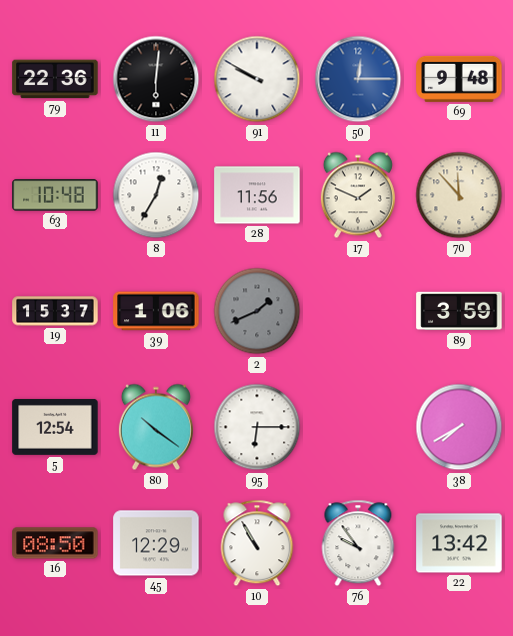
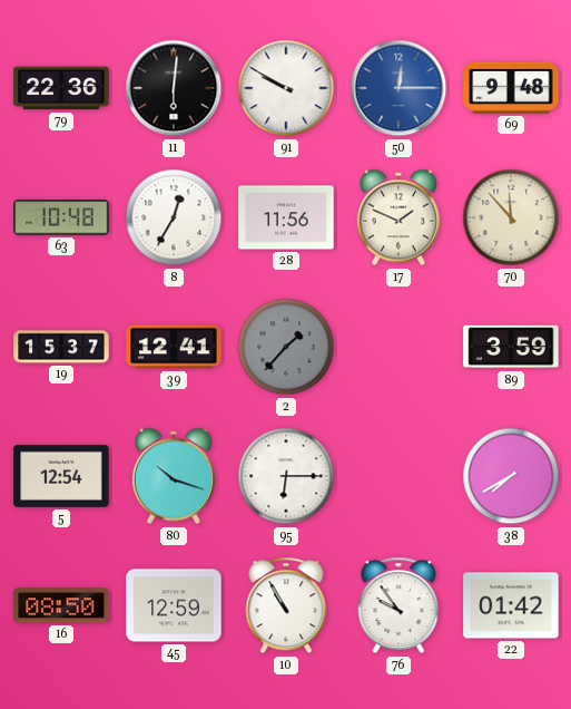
39: 1:06 -> 12:41 (174, 347)
2: 1:41 -> 1:37 (286, 347)
80: 10:21 -> 10:18 (174, 476)
45: 12:29 -> 12:59 (174, 605)
22: 13:42 -> 01:42 (511, 605)
